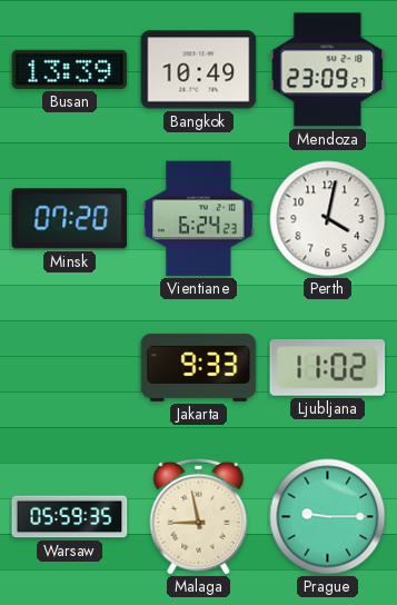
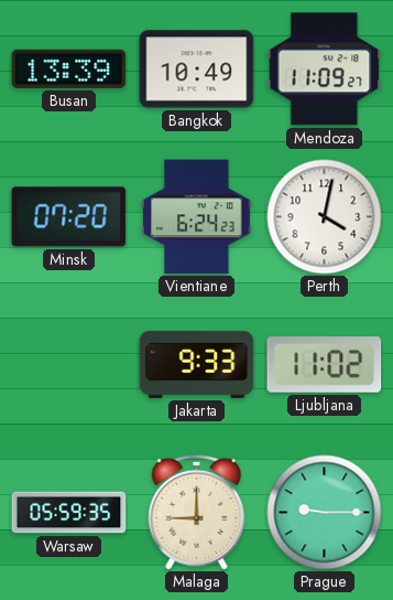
Mendoza: 23:09 -> 11:09 (325, 69)
Malaga: 8:58 -> 9:00 (197, 512)
